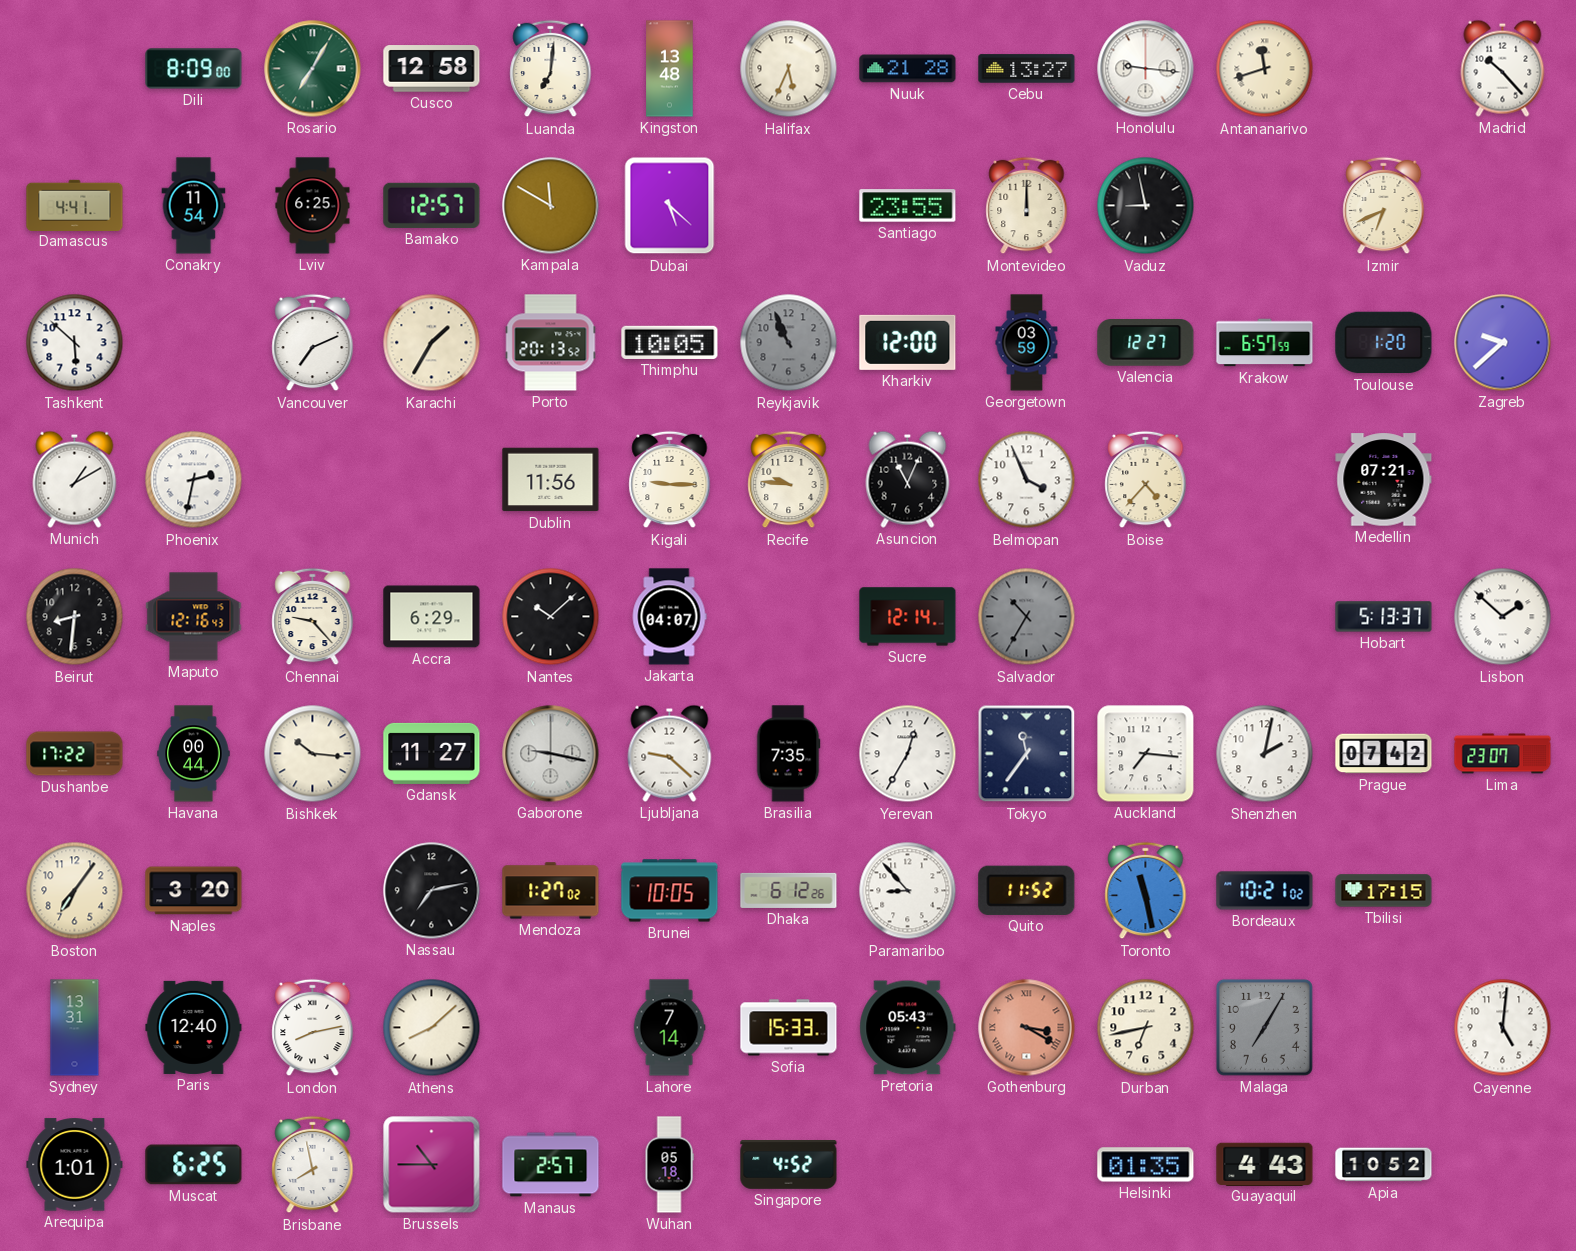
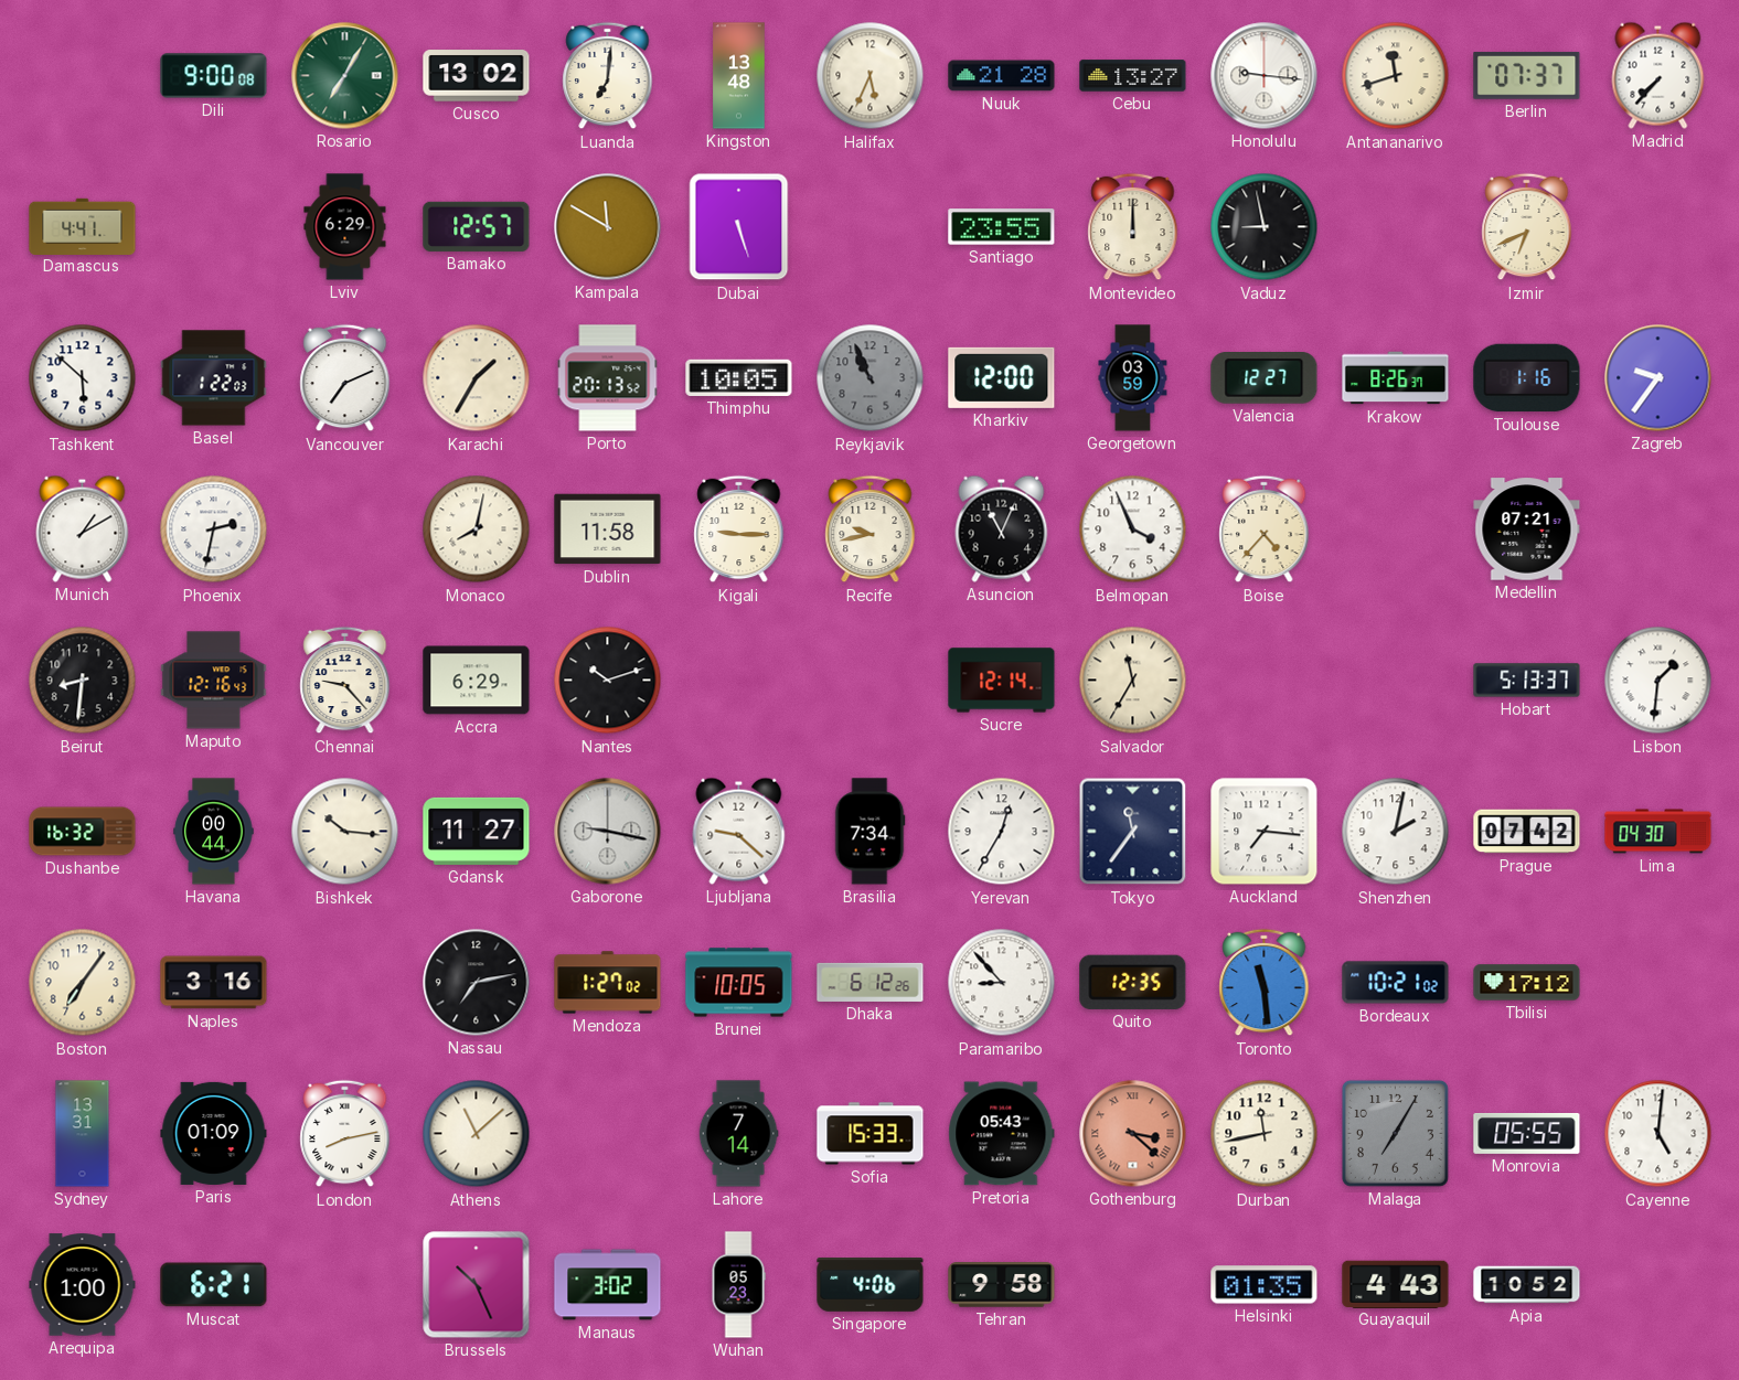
Dili: 8:09 -> 9:00 (214, 76)
Cusco: 12:58 -> 13:02 (477, 76)
Berlin: none -> 07:37 (1527, 75)
Madrid: 10:23 -> 7:37 (1658, 75)
Conakry: 11:54 -> none (194, 206)
Lviv: 6:25 -> 6:29 (345, 227)
Dubai: 5:22 -> 5:27 (739, 227)
Basel: none -> 1:22 (214, 378)
Krakow: 6:57 -> 8:26 (1396, 378)
Toulouse: 1:20 -> 1:16 (1527, 378)
Zagreb: 9:38 -> 9:36 (1658, 378)
Monaco: none -> 8:02 (477, 529)
Dublin: 11:56 -> 11:58 (608, 529)
Recife: 9:46 -> 9:43 (871, 529)
Nantes: 10:08 -> 10:12 (608, 681)
Jakarta: 04:07 -> none (669, 617)
Salvador: 10:35 -> 11:35 (1133, 681)
Salvador dial: grey -> cream (1133, 681)
Lisbon: 1:52 -> 1:31 (1658, 681)
Dushanbe: 17:22 -> 16:32 (83, 832)
Brasilia: 7:35 -> 7:34 (869, 832)
Lima: 23:07 -> 04:30 (1658, 832)
Naples: 3:20 -> 3:16 (214, 983)
Quito: 11:52 -> 12:35 (1133, 982)
Toronto: 11:28 -> 11:29 (1265, 983)
Tbilisi: 17:15 -> 17:12 (1527, 983)
Paris: 12:40 -> 01:09 (214, 1133)
Athens: 8:08 -> 11:08 (477, 1134)
Gothenburg: 3:20 -> 3:22 (1133, 1134)
Durban: 6:43 -> 11:43 (1265, 1134)
Monrovia: none -> 05:55 (1527, 1133)
Arequipa: 1:01 -> 1:00 (83, 1285)
Muscat: 6:25 -> 6:21 (214, 1285)
Brisbane: 7:58 -> none (313, 1165)
Brussels: 10:45 -> 10:26 (477, 1285)
Manaus: 2:57 -> 3:02 (608, 1285)
Wuhan: 05:18 -> 05:23 (738, 1285)
Singapore: 4:52 -> 4:06 (871, 1285)
Tehran: none -> 9:58 (1002, 1285)
